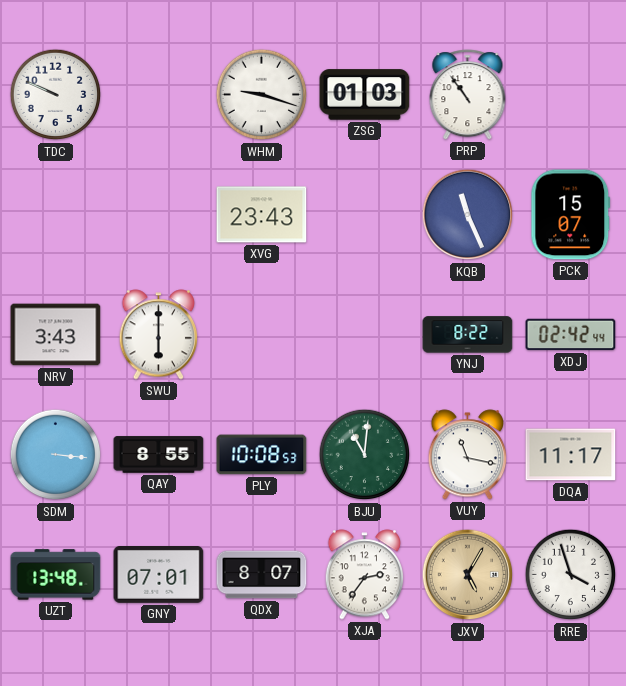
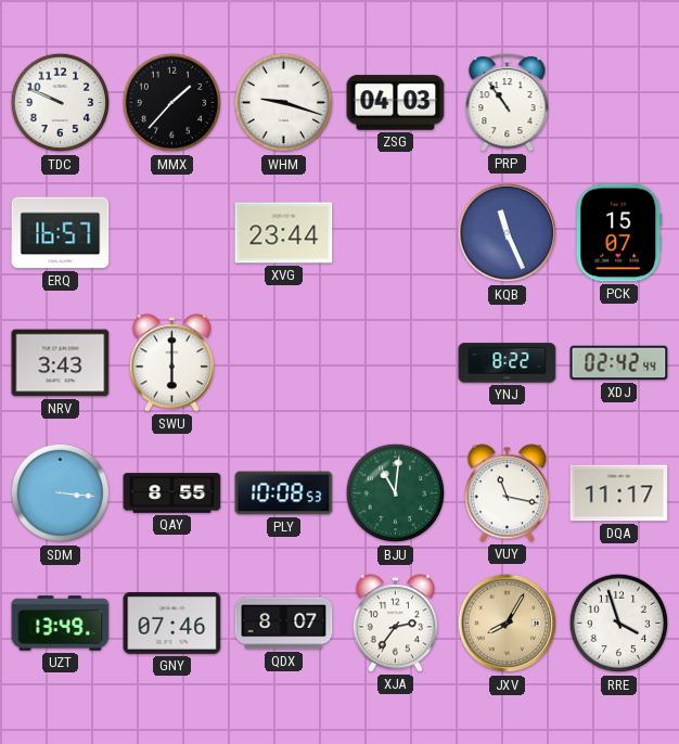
MMX: none -> 1:37 (172, 103)
ZSG: 01:03 -> 04:03 (396, 103)
ERQ: none -> 16:57 (61, 233)
XVG: 23:43 -> 23:44 (284, 233)
UZT: 13:48 -> 13:49 (61, 624)
GNY: 07:01 -> 07:46 (172, 624)
JXV: 5:05 -> 8:05 (508, 624)
